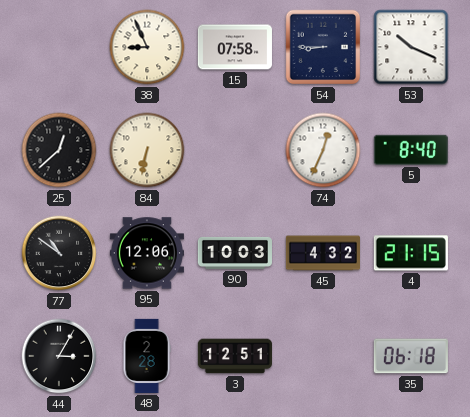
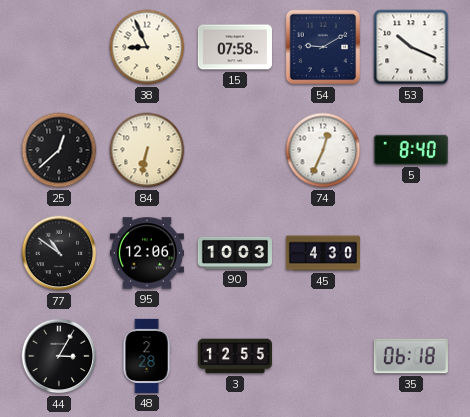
54: 8:45 -> 9:10 (323, 47)
45: 4:32 -> 4:30 (323, 253)
4: 21:15 -> none (411, 253)
3: 12:51 -> 12:55 (235, 356)
